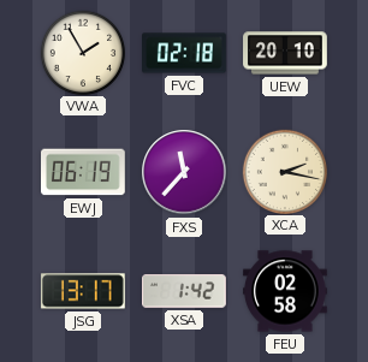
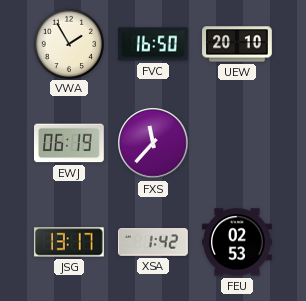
FVC: 02:18 -> 16:50 (154, 44)
XCA: 2:17 -> none (284, 171)
FEU: 02:58 -> 02:53 (238, 242)
